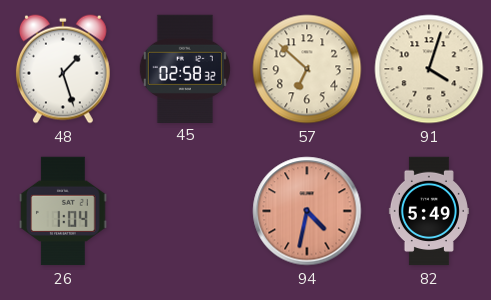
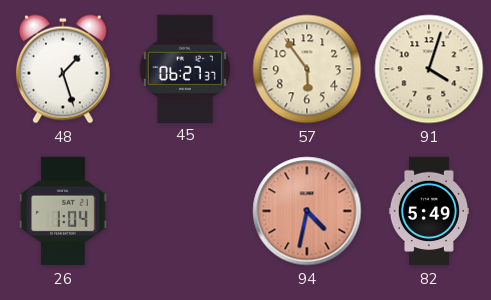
45: 02:58 -> 06:27 (185, 68)
57: 6:52 -> 5:54 (307, 69)
